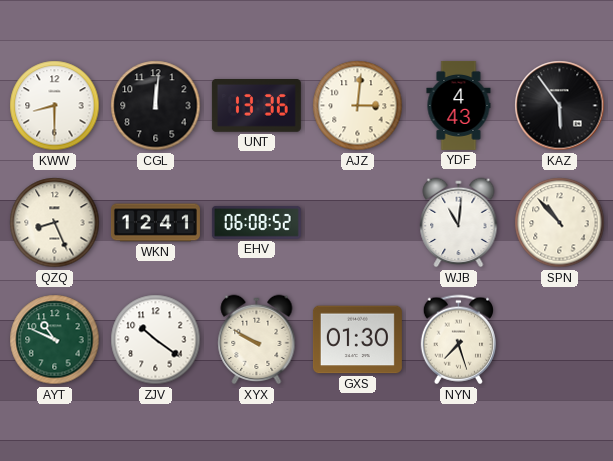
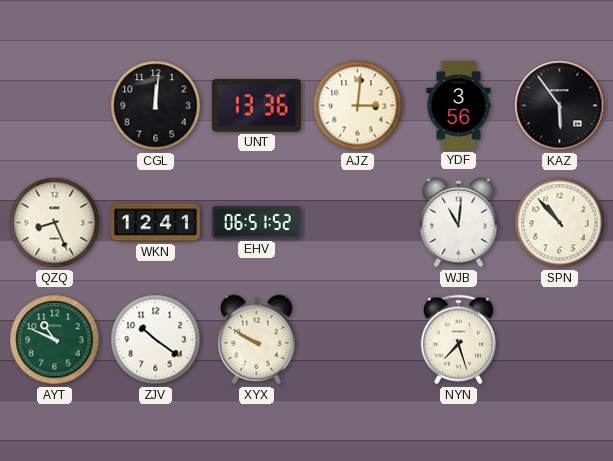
KWW: 8:30 -> none (55, 106)
YDF: 4:43 -> 3:56 (459, 105)
EHV: 06:08 -> 06:51 (256, 222)
GXS: 01:30 -> none (357, 340)
